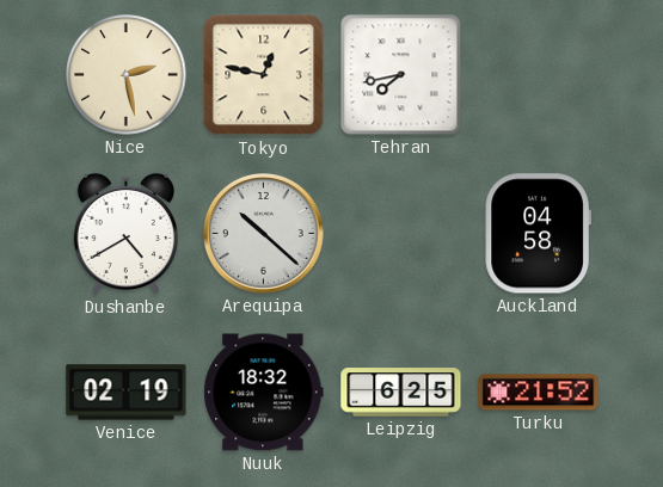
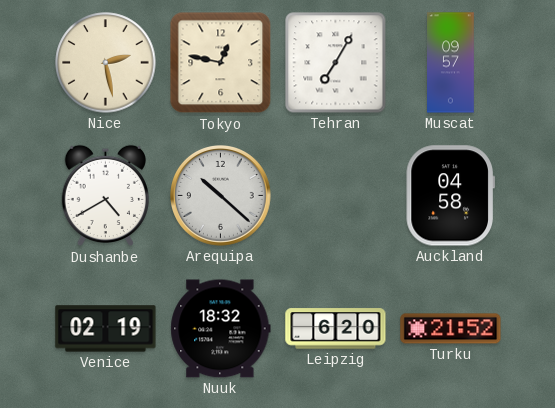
Tehran: 7:43 -> 7:05 (336, 63)
Muscat: none -> 09:57 (451, 63)
Leipzig: 6:25 -> 6:20 (336, 329)
